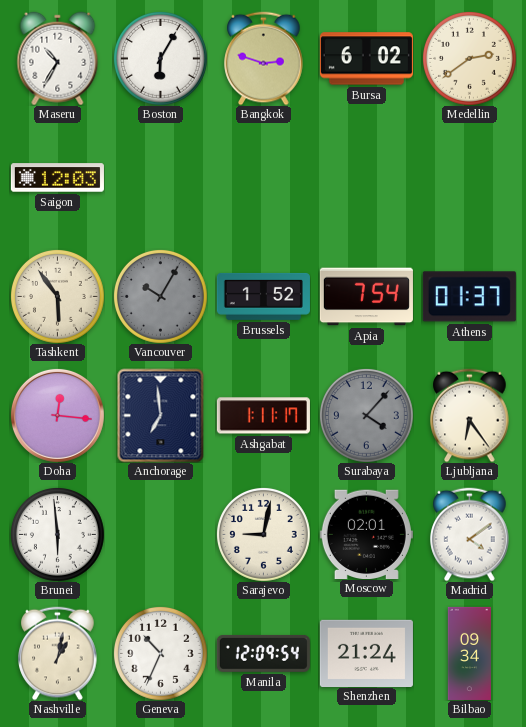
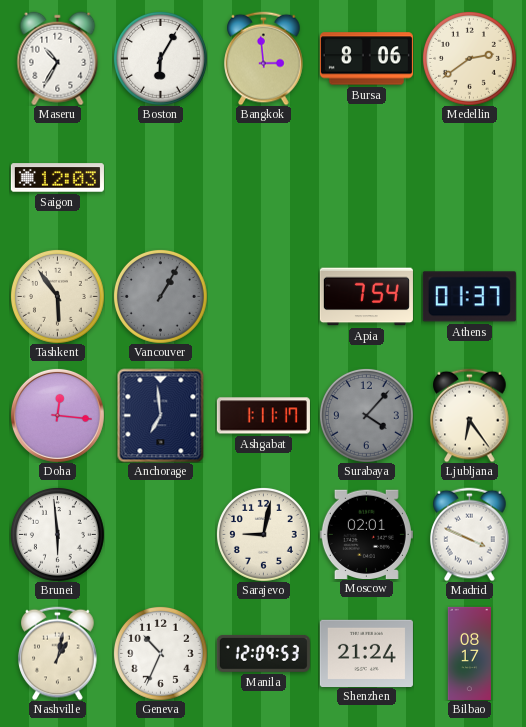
Bangkok: 2:48 -> 2:59 (264, 58)
Bursa: 6:02 -> 8:06 (366, 59)
Vancouver: 10:05 -> 1:05 (160, 296)
Brussels: 1:52 -> none (263, 296)
Madrid: 4:09 -> 3:49 (470, 534)
Manila: 12:09:54 -> 12:09:53 (263, 653)
Bilbao: 09:34 -> 08:17 (469, 653)
